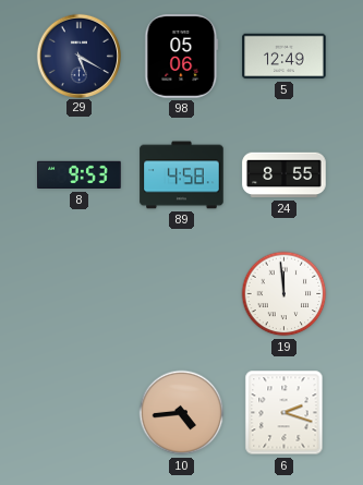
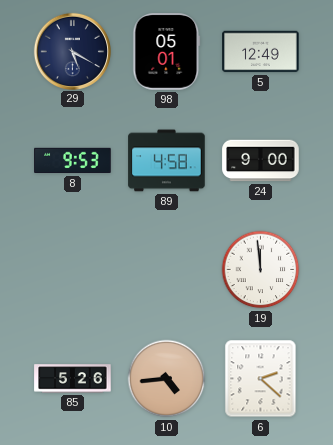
98: 05:06 -> 05:01 (167, 52)
24: 8:55 -> 9:00 (261, 161)
85: none -> 5:26 (73, 379)
6: 2:18 -> 2:22 (261, 379)
